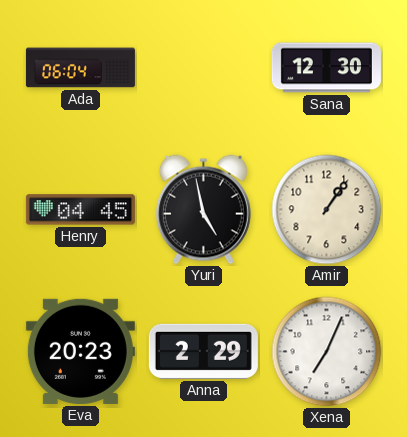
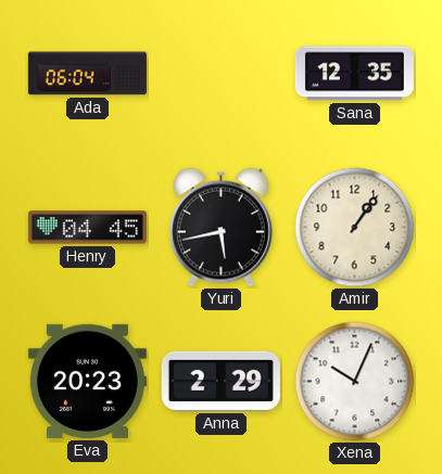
Sana: 12:30 -> 12:35 (354, 74)
Yuri: 4:58 -> 5:43 (220, 228)
Xena: 7:04 -> 10:04 (355, 382)
